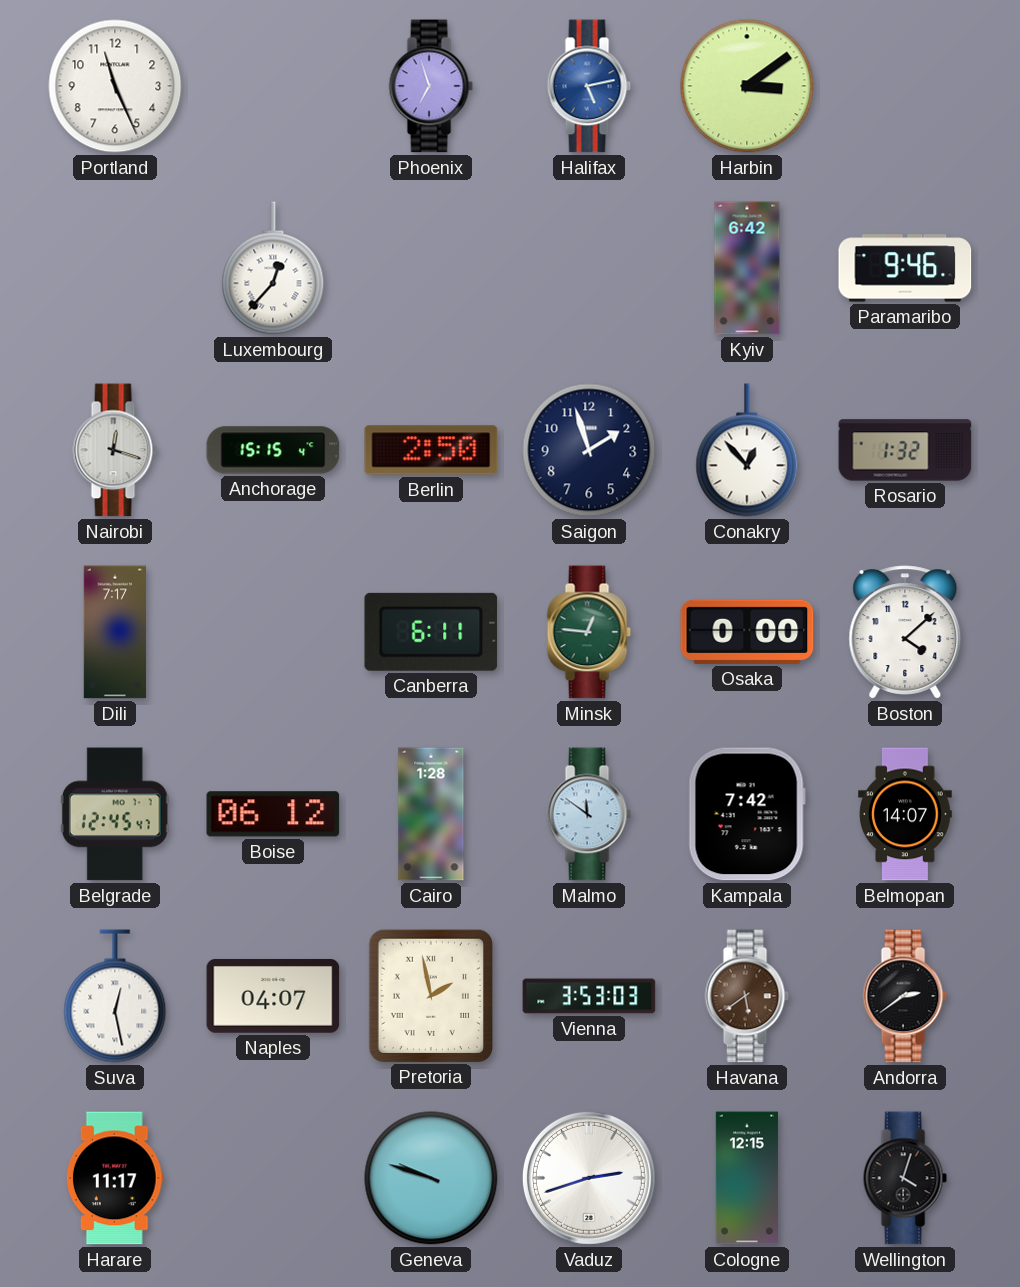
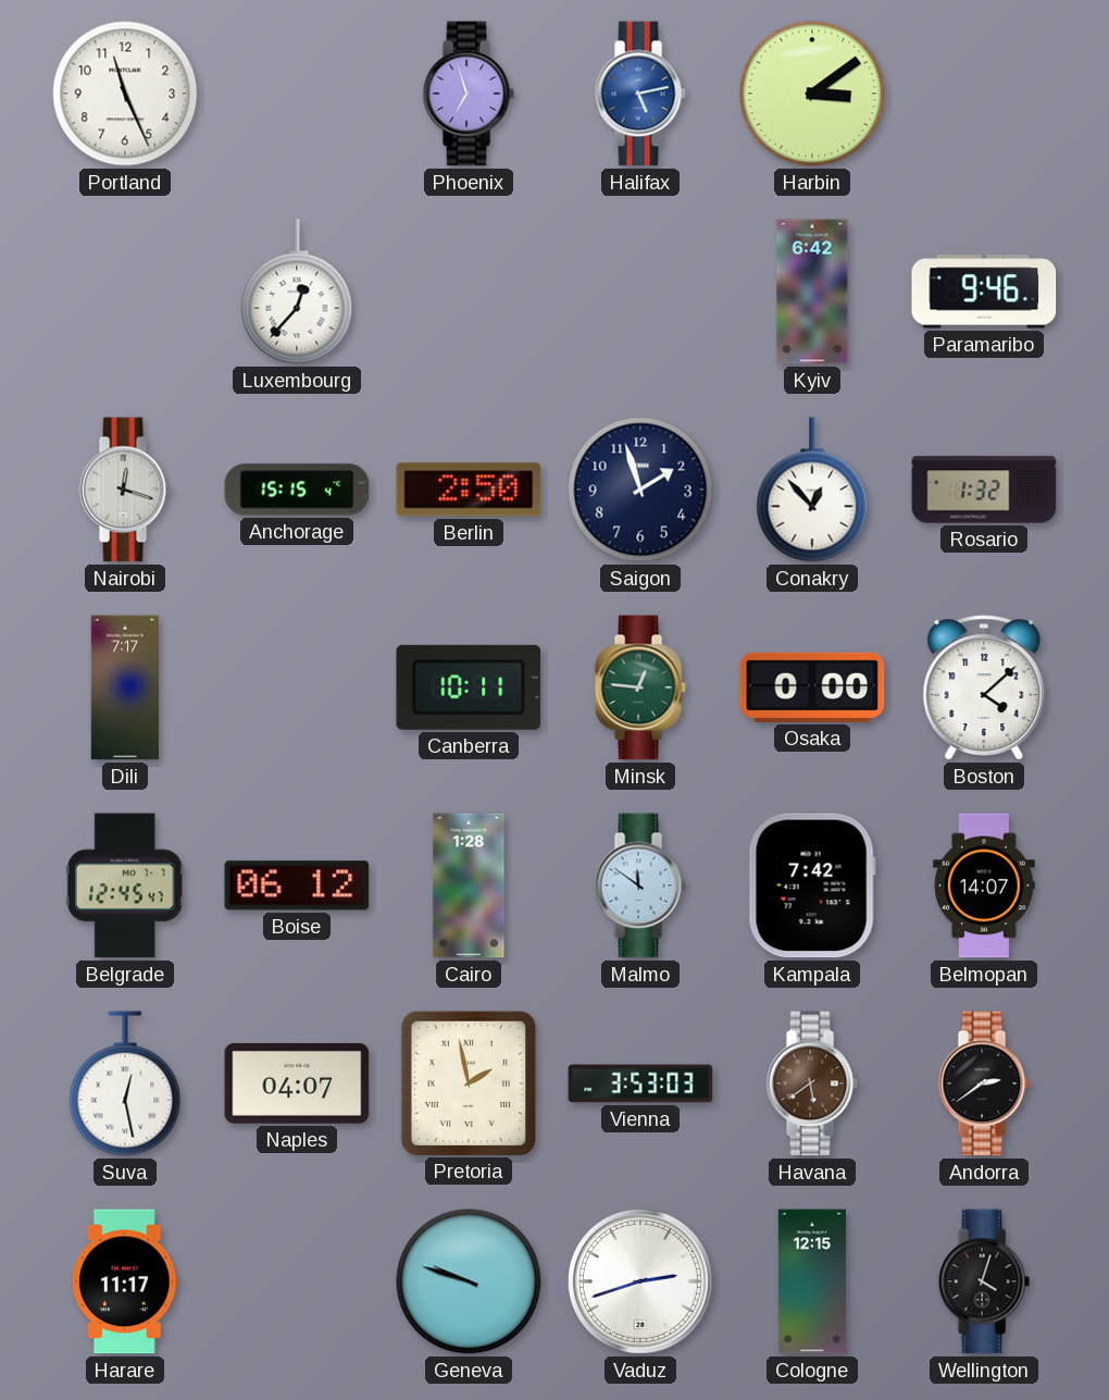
Canberra: 6:11 -> 10:11 (469, 687)
